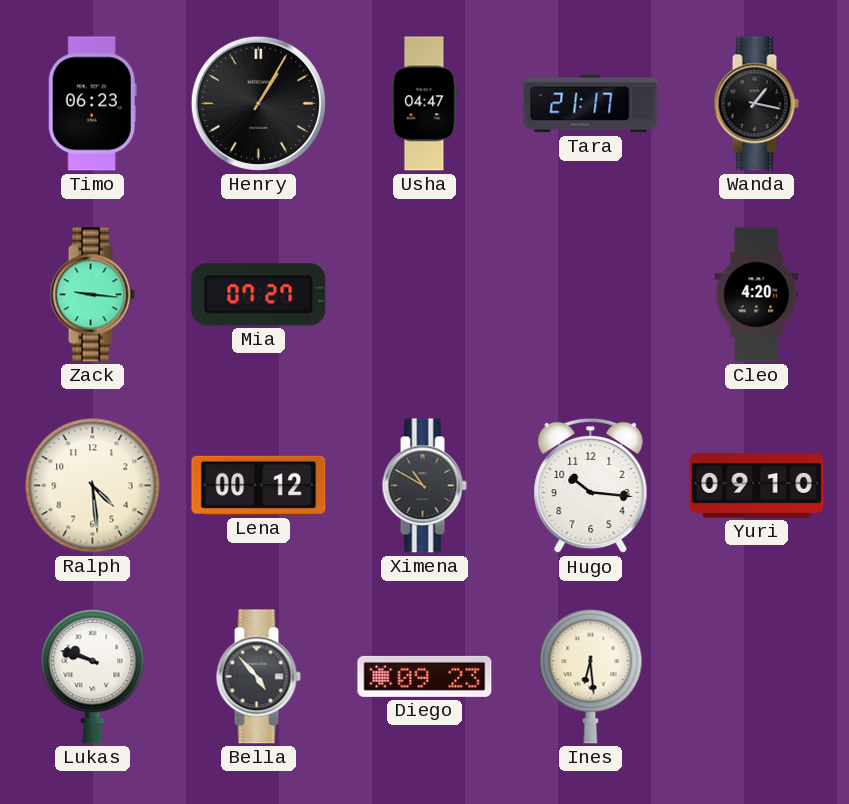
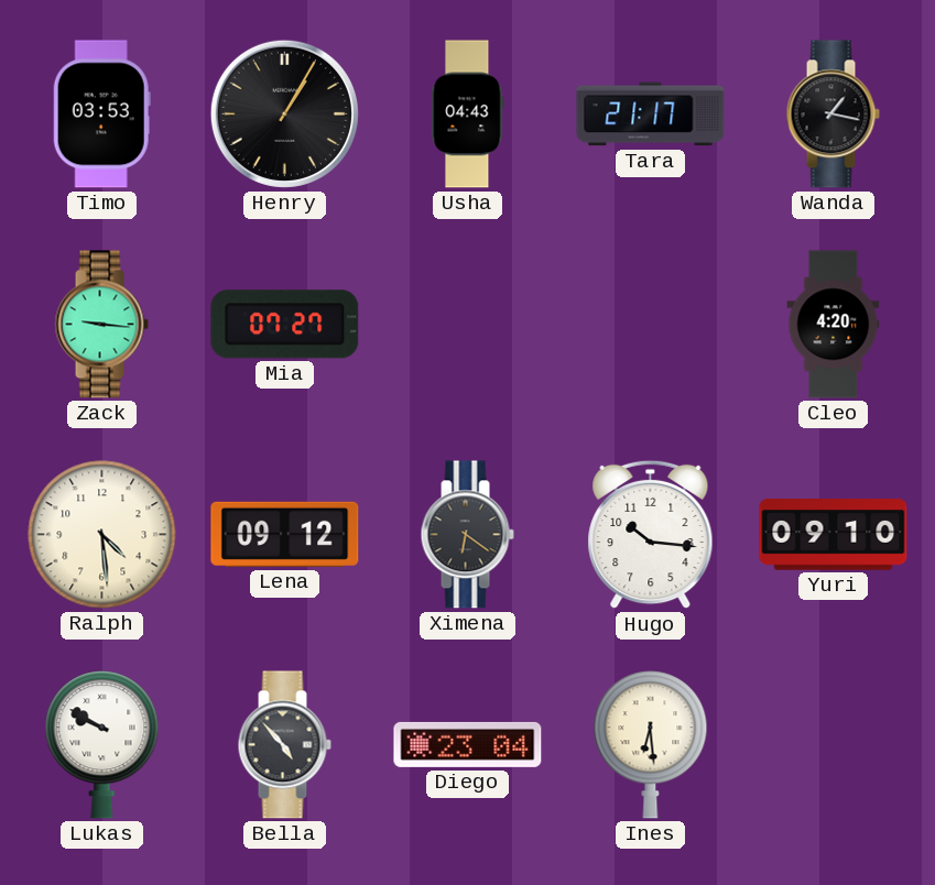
Timo: 06:23 -> 03:53 (101, 114)
Usha: 04:47 -> 04:43 (468, 114)
Lena: 00:12 -> 09:12 (285, 534)
Ximena: 10:50 -> 6:21 (467, 535)
Lukas: 9:48 -> 9:50 (102, 745)
Diego: 09:23 -> 23:04 (468, 744)
